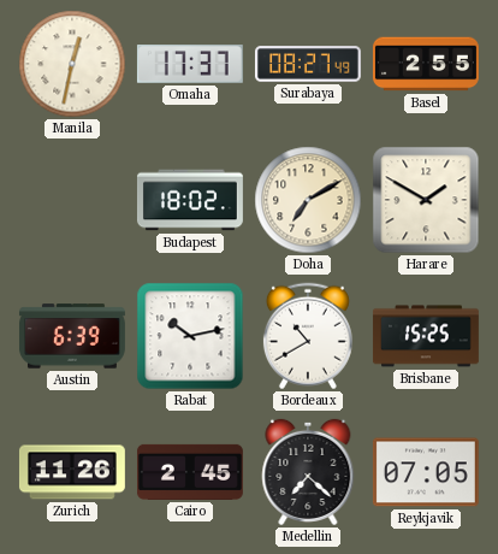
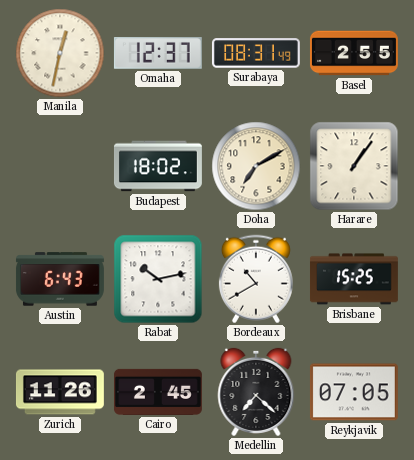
Omaha: 17:37 -> 12:37 (158, 54)
Surabaya: 08:27 -> 08:31 (256, 53)
Harare: 1:50 -> 1:06 (354, 166)
Austin: 6:39 -> 6:43 (60, 279)
